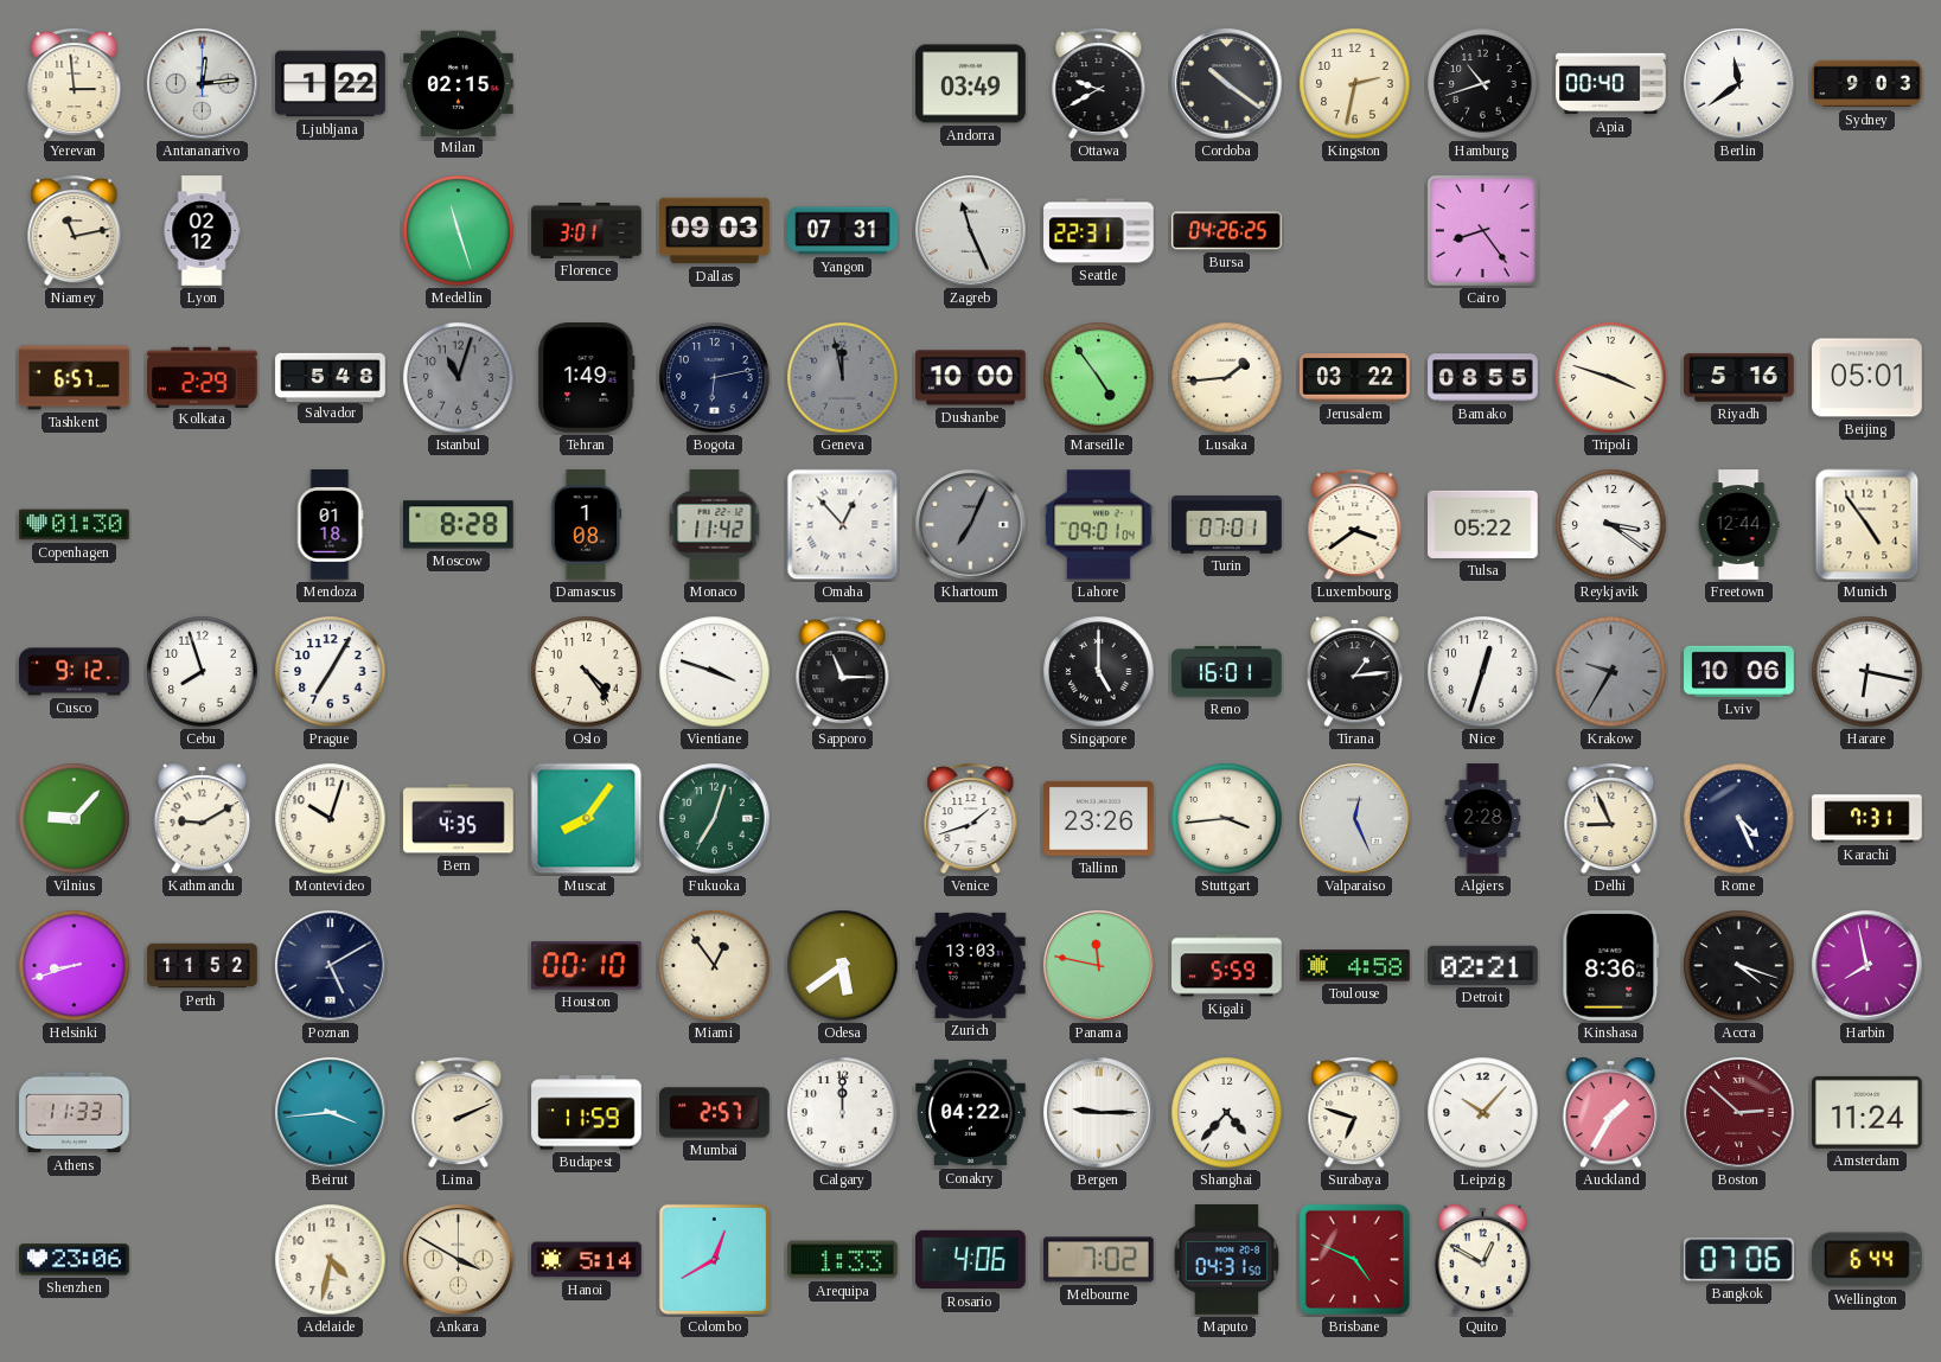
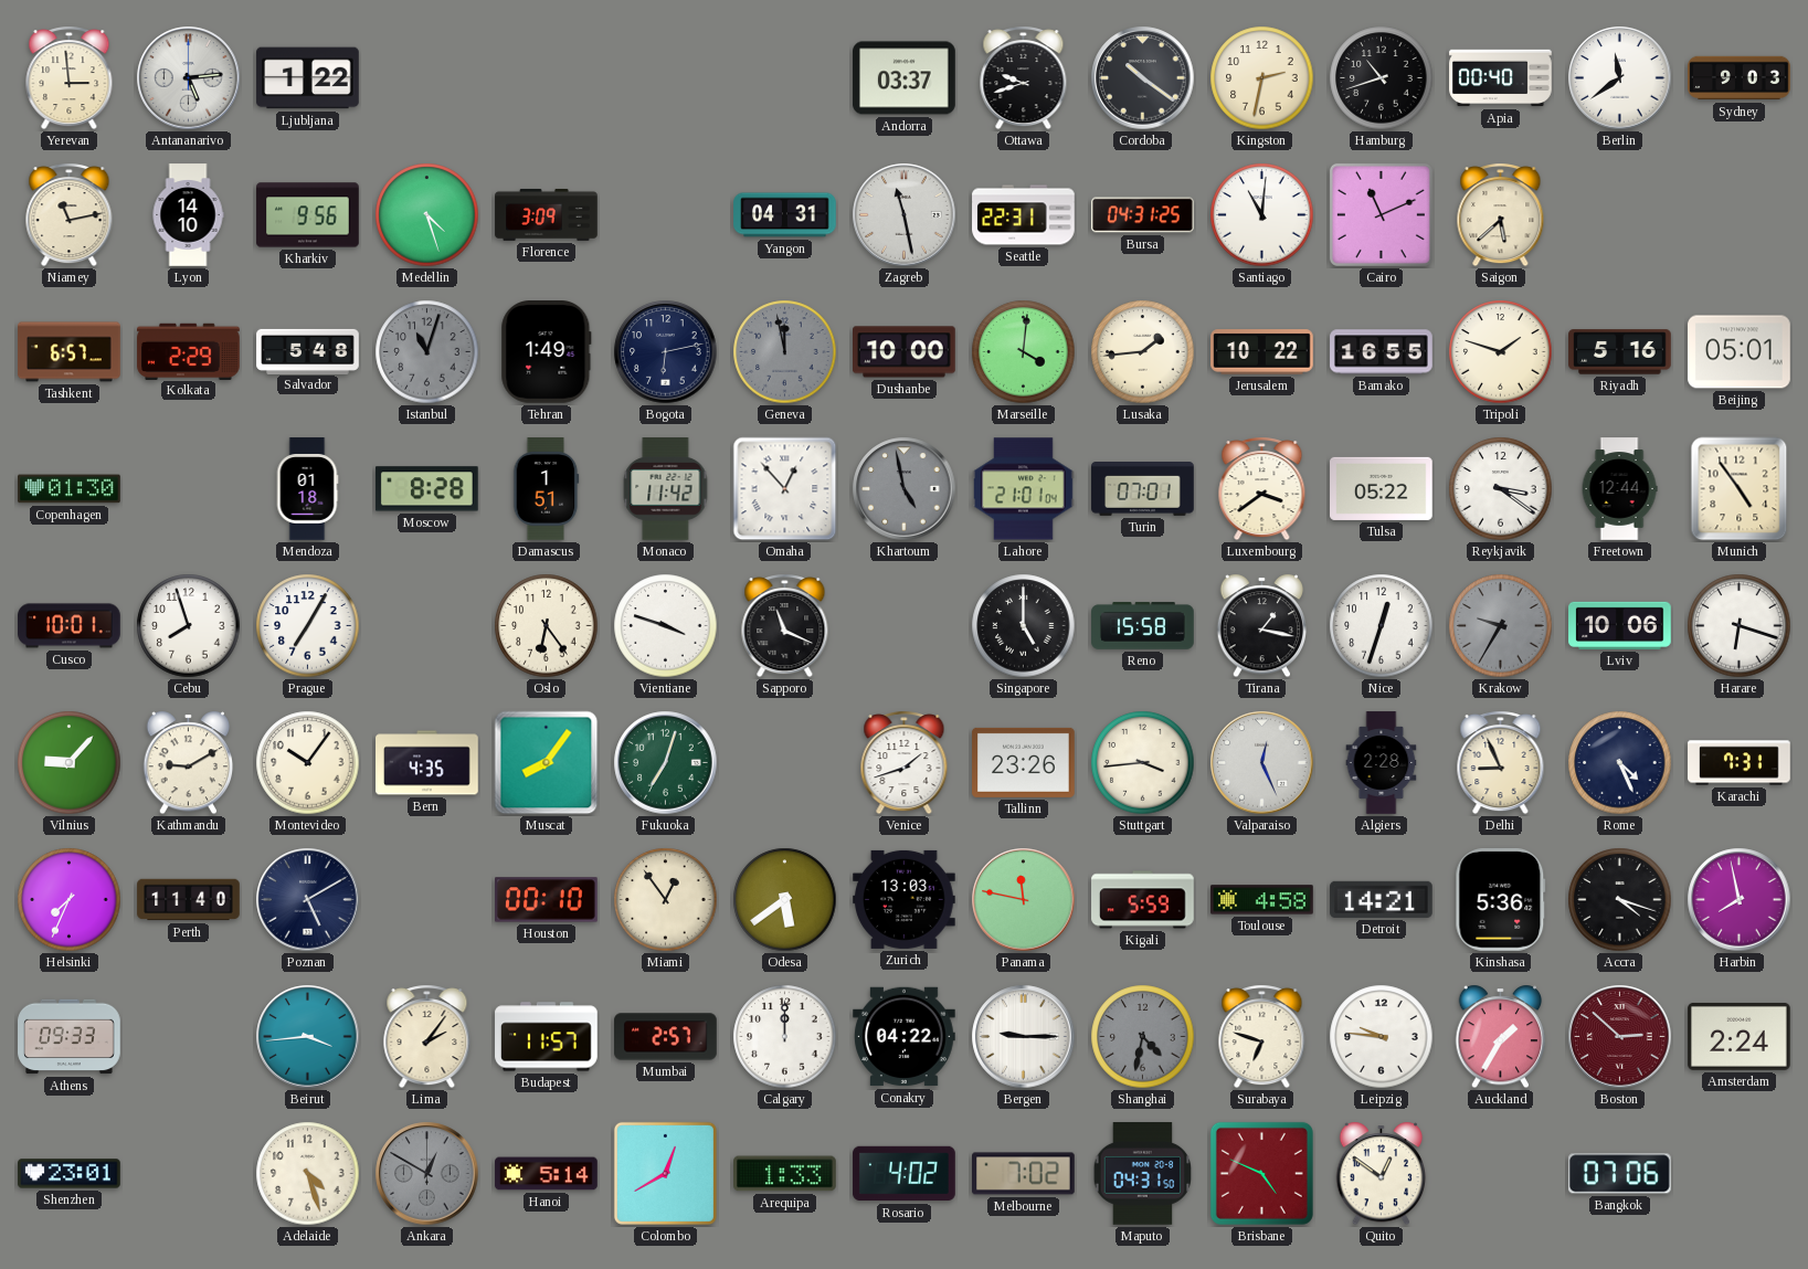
Antananarivo: 12:14 -> 5:14 (189, 78)
Milan: 02:15 -> none (459, 83)
Andorra: 03:49 -> 03:37 (905, 78)
Ottawa: 9:40 -> 9:42 (1024, 78)
Lyon: 02:12 -> 14:10 (188, 215)
Kharkiv: none -> 9:56 (308, 215)
Medellin: 11:27 -> 4:27 (427, 215)
Florence: 3:01 -> 3:09 (547, 214)
Dallas: 09:03 -> none (715, 231)
Yangon: 07:31 -> 04:31 (785, 215)
Zagreb: 11:26 -> 11:28 (905, 215)
Bursa: 04:26 -> 04:31 (1143, 215)
Santiago: none -> 11:01 (1262, 215)
Cairo: 8:24 -> 11:11 (1381, 214)
Saigon: none -> 5:38 (1501, 215)
Marseille: 4:54 -> 4:01 (1024, 352)
Jerusalem: 03:22 -> 10:22 (1262, 352)
Bamako: 08:55 -> 16:55 (1382, 352)
Tripoli: 3:48 -> 1:48 (1501, 352)
Damascus: 1:08 -> 1:51 (546, 489)
Khartoum: 7:04 -> 4:58 (905, 489)
Lahore: 09:01 -> 21:01 (1024, 489)
Cusco: 9:12 -> 10:01 (70, 626)
Oslo: 4:24 -> 6:24 (547, 626)
Sapporo: 11:15 -> 11:19 (785, 626)
Reno: 16:01 -> 15:58 (1143, 626)
Tirana: 1:14 -> 1:17 (1262, 626)
Harare: 6:17 -> 6:18 (1740, 626)
Montevideo: 10:03 -> 10:06 (308, 763)
Helsinki: 8:42 -> 7:34 (70, 900)
Perth: 11:52 -> 11:40 (189, 900)
Detroit: 02:21 -> 14:21 (1382, 899)
Kinshasa: 8:36 -> 5:36 (1501, 900)
Athens: 11:33 -> 09:33 (70, 1037)
Lima: 2:11 -> 2:06 (427, 1037)
Budapest: 11:59 -> 11:57 (547, 1037)
Shanghai: 4:37 -> 4:32 (1143, 1037)
Shanghai dial: white -> grey (1143, 1037)
Leipzig: 10:07 -> 9:46 (1382, 1037)
Amsterdam: 11:24 -> 2:24 (1740, 1037)
Shenzhen: 23:06 -> 23:01 (70, 1174)
Adelaide: 4:32 -> 4:27 (308, 1174)
Ankara: 3:50 -> 12:50 (427, 1174)
Ankara dial: cream -> grey (427, 1174)
Rosario: 4:06 -> 4:02 (905, 1174)
Quito: 12:50 -> 12:51 (1382, 1174)
Wellington: 6:44 -> none (1866, 1260)
